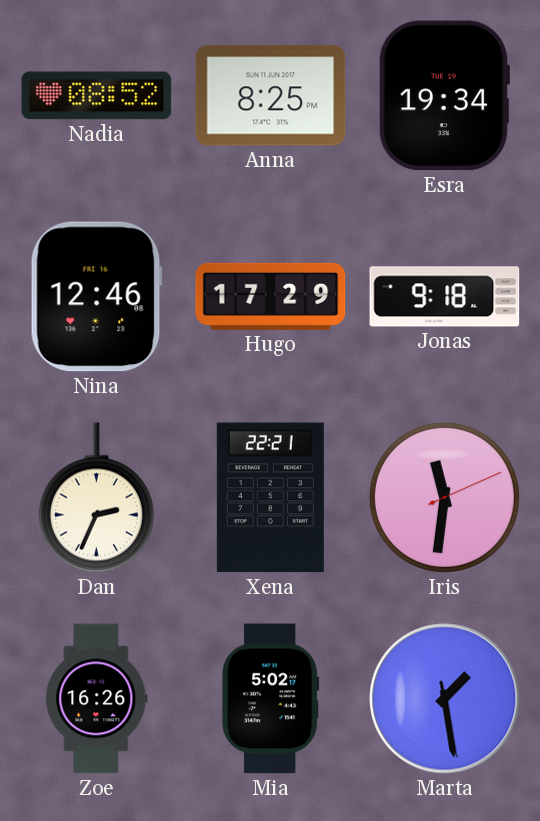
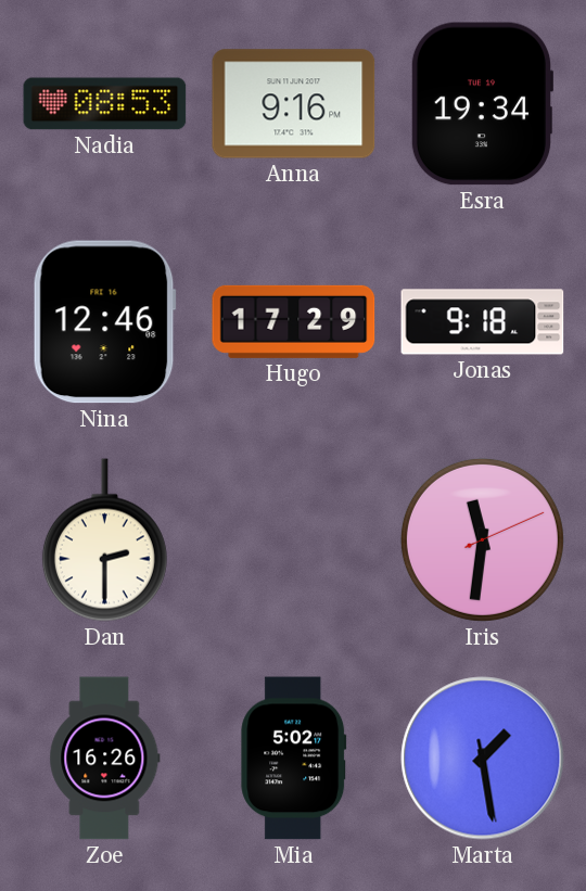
Nadia: 08:52 -> 08:53 (105, 104)
Anna: 8:25 -> 9:16 (294, 104)
Dan: 2:34 -> 2:30 (104, 540)
Xena: 22:21 -> none (270, 498)
